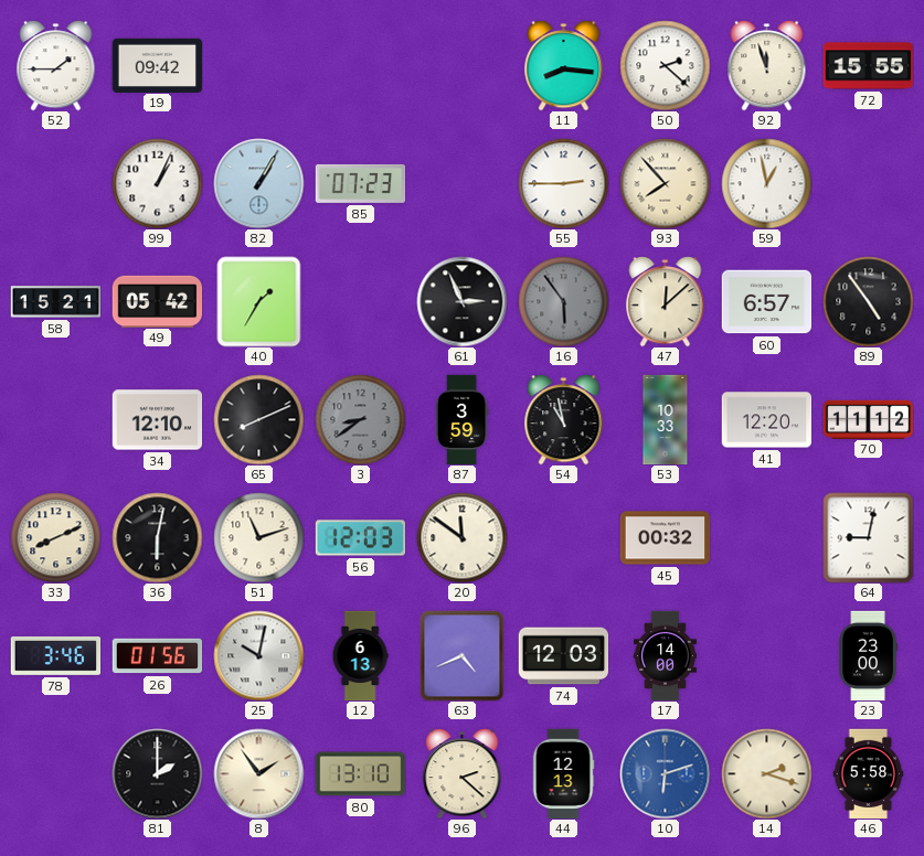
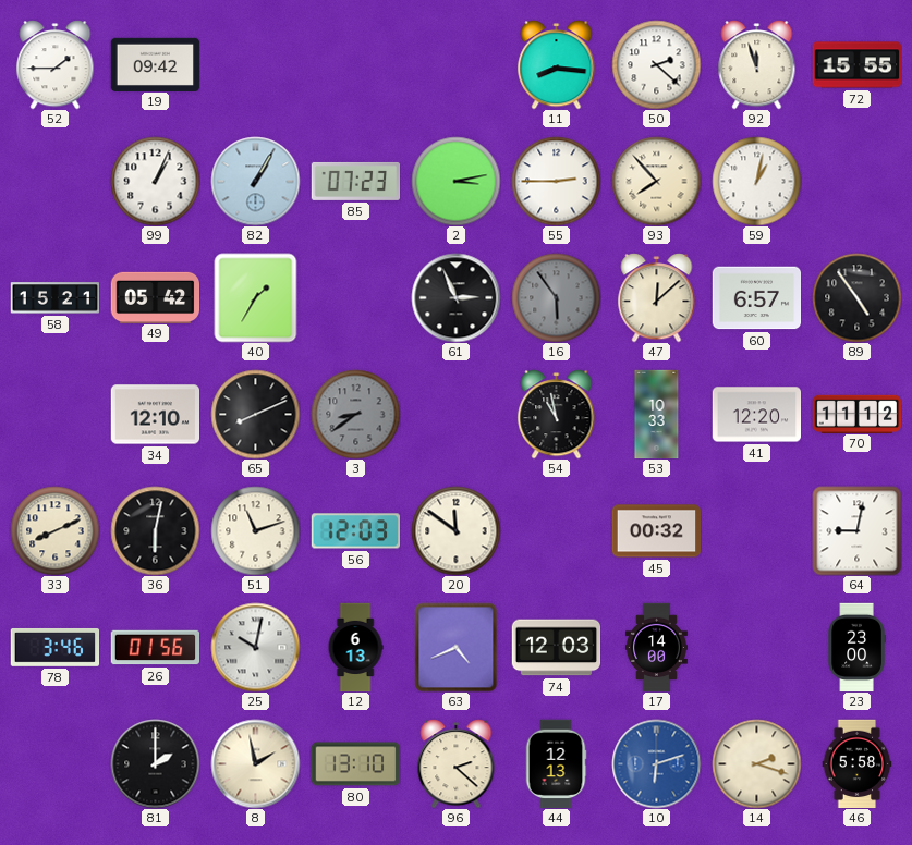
2: none -> 3:13 (455, 181)
59: 12:58 -> 1:02 (756, 181)
87: 3:59 -> none (461, 419)
8: 1:54 -> 1:58 (255, 763)
